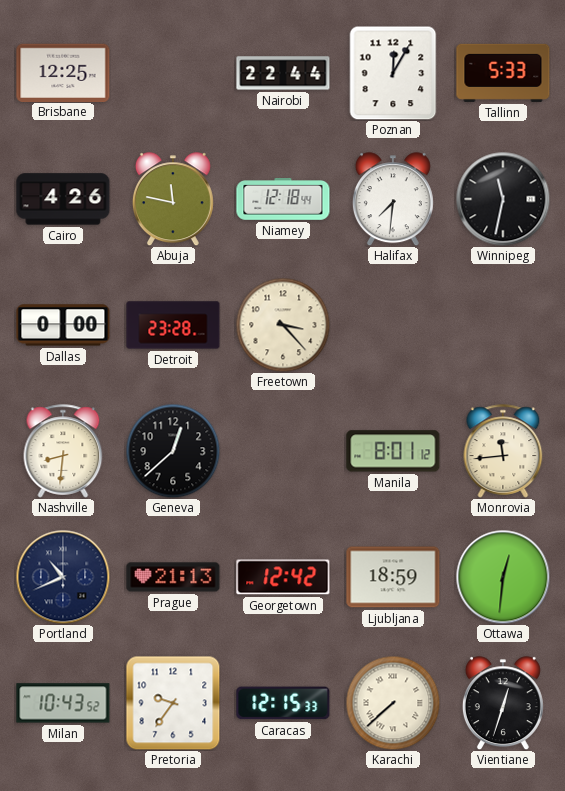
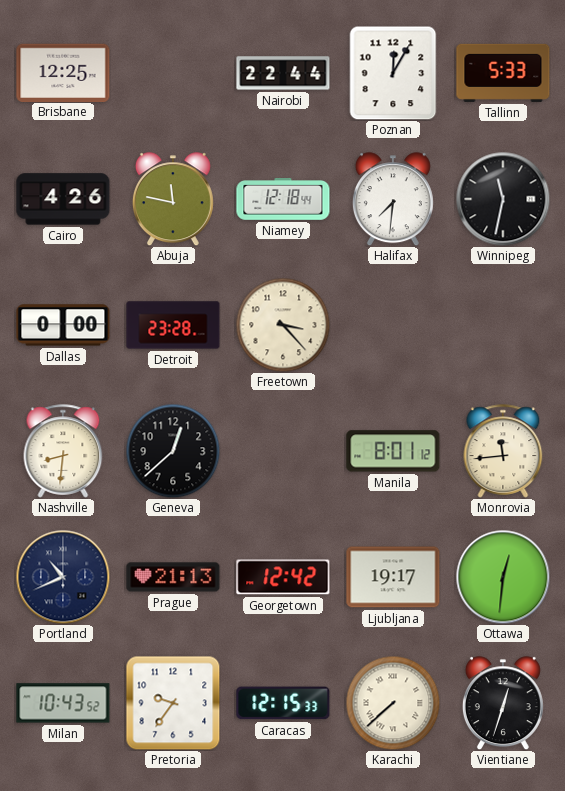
Ljubljana: 18:59 -> 19:17 (393, 577)
